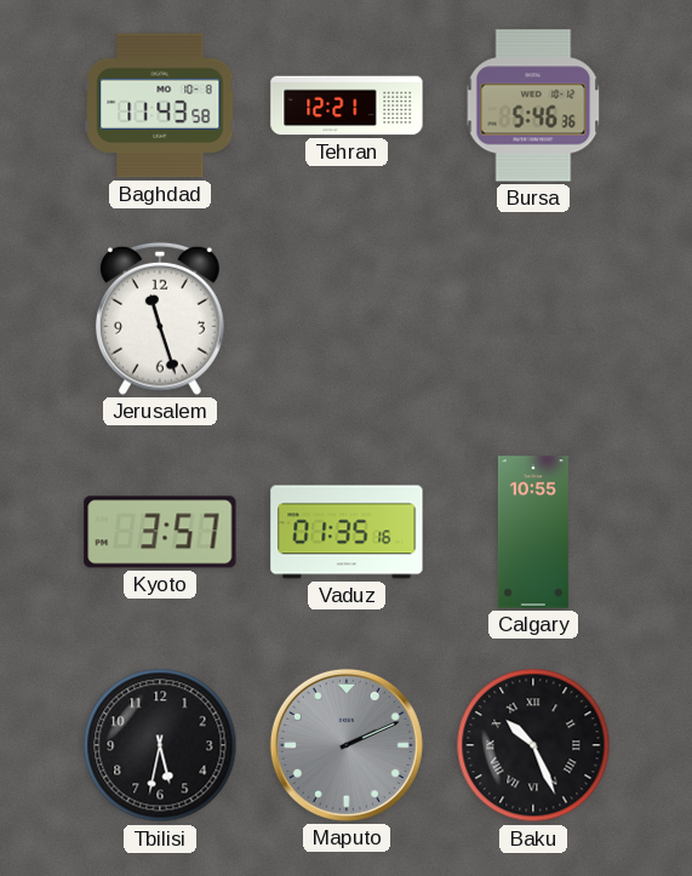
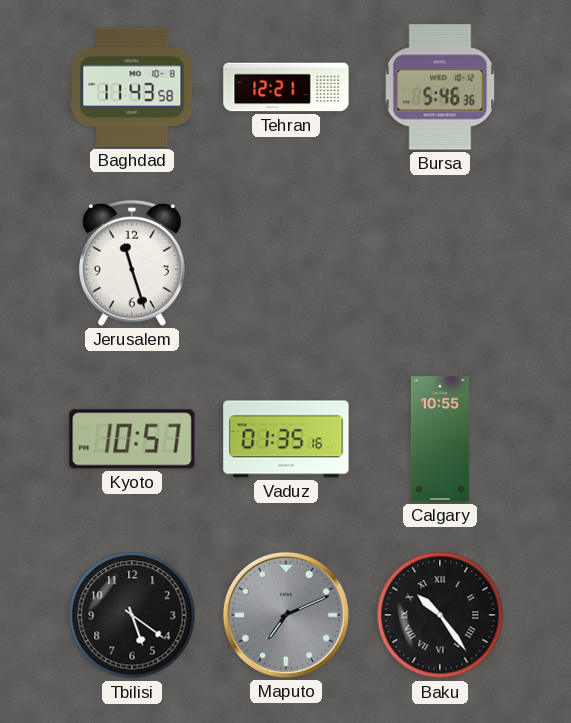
Kyoto: 3:57 -> 10:57 (132, 439)
Tbilisi: 5:32 -> 5:21 (132, 615)
Maputo: 2:11 -> 7:11 (286, 615)
Baku: 10:26 -> 10:24 (440, 615)
